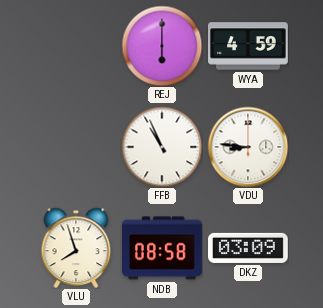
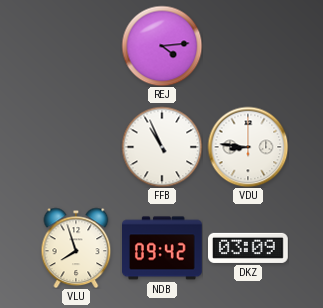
REJ: 6:00 -> 4:14 (162, 46)
WYA: 4:59 -> none (249, 46)
NDB: 08:58 -> 09:42 (163, 248)
